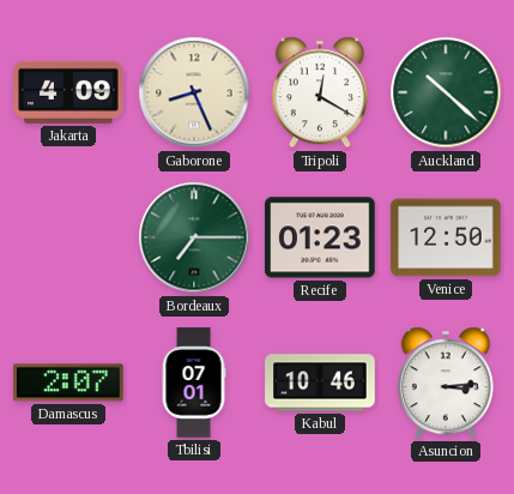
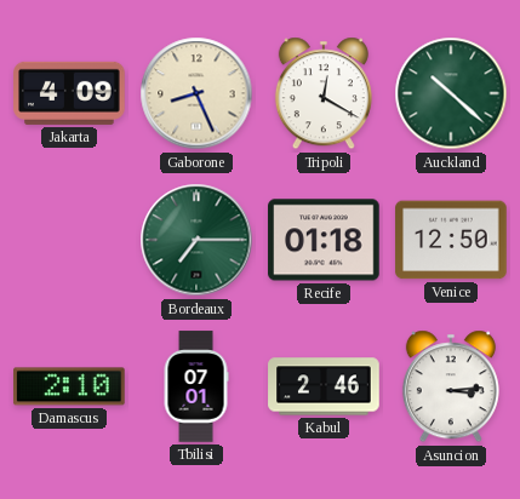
Recife: 01:23 -> 01:18 (324, 240)
Damascus: 2:07 -> 2:10 (69, 386)
Kabul: 10:46 -> 2:46 (324, 386)
